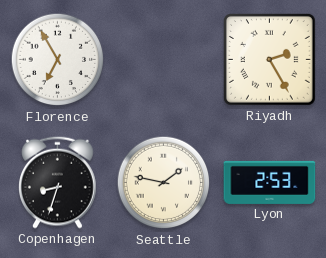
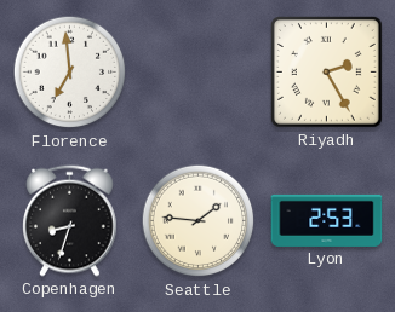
Florence: 6:55 -> 6:59 (70, 73)
Seattle: 1:47 -> 1:46 (199, 221)
